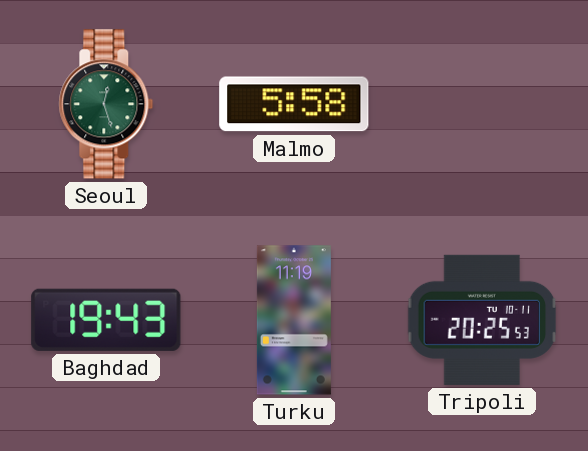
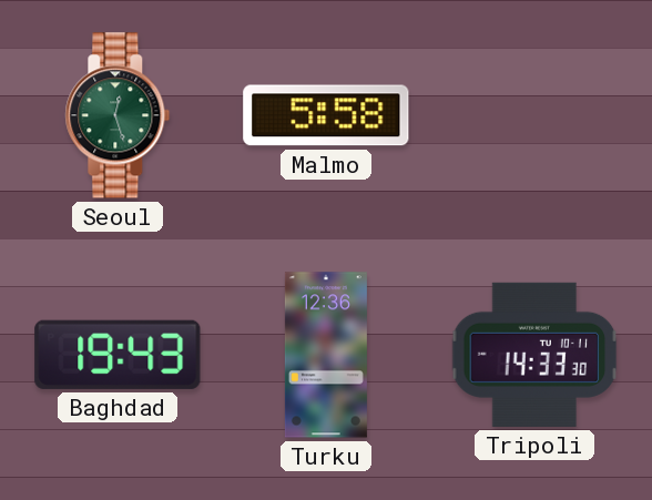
Turku: 11:19 -> 12:36 (326, 355)
Tripoli: 20:25 -> 14:33 (534, 355)
